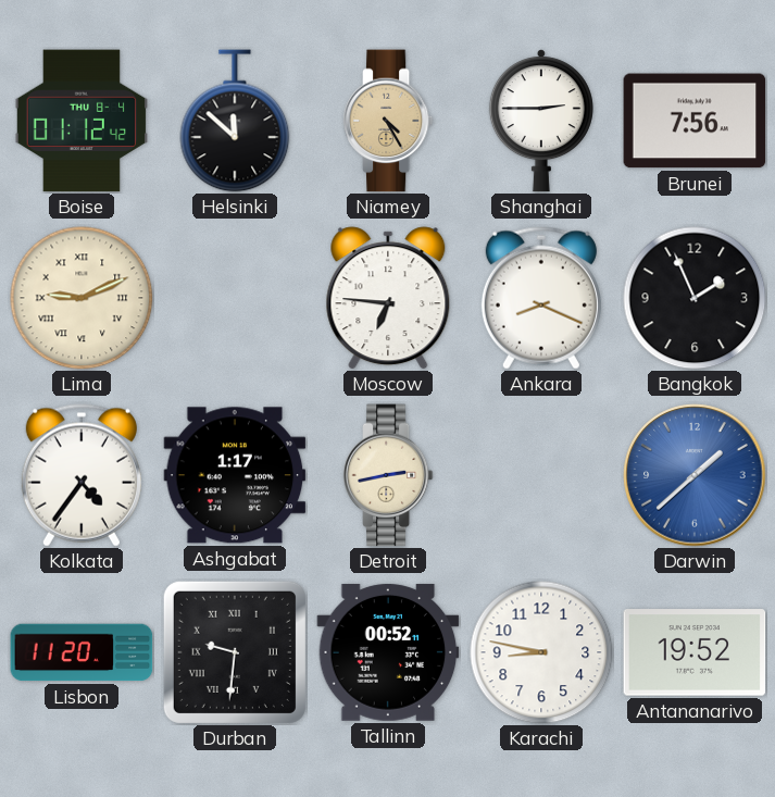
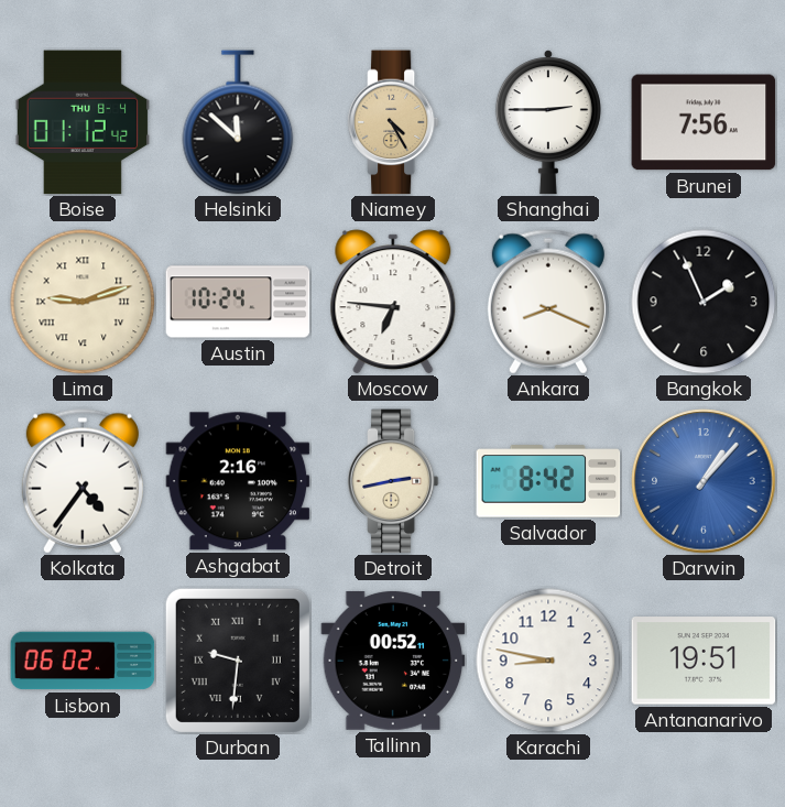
Lima: 9:11 -> 9:12 (83, 302)
Austin: none -> 10:24 (238, 302)
Ashgabat: 1:17 -> 2:16 (238, 481)
Salvador: none -> 8:42 (548, 481)
Darwin: 1:38 -> 1:07 (704, 481)
Lisbon: 11:20 -> 06:02 (83, 661)
Antananarivo: 19:52 -> 19:51 (704, 661)
